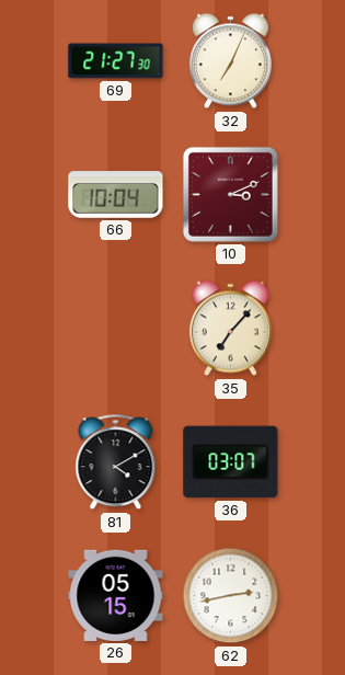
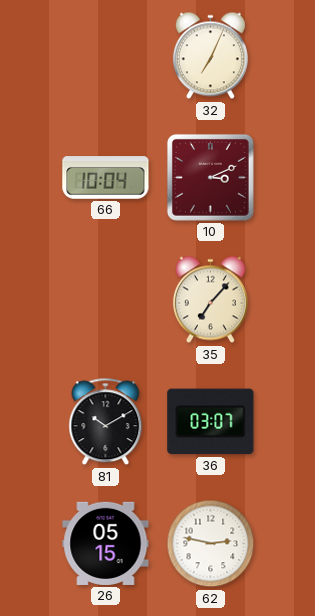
69: 21:27 -> none (116, 61)
81: 4:10 -> 10:10 (106, 422)
62: 2:43 -> 2:47 (211, 544)
